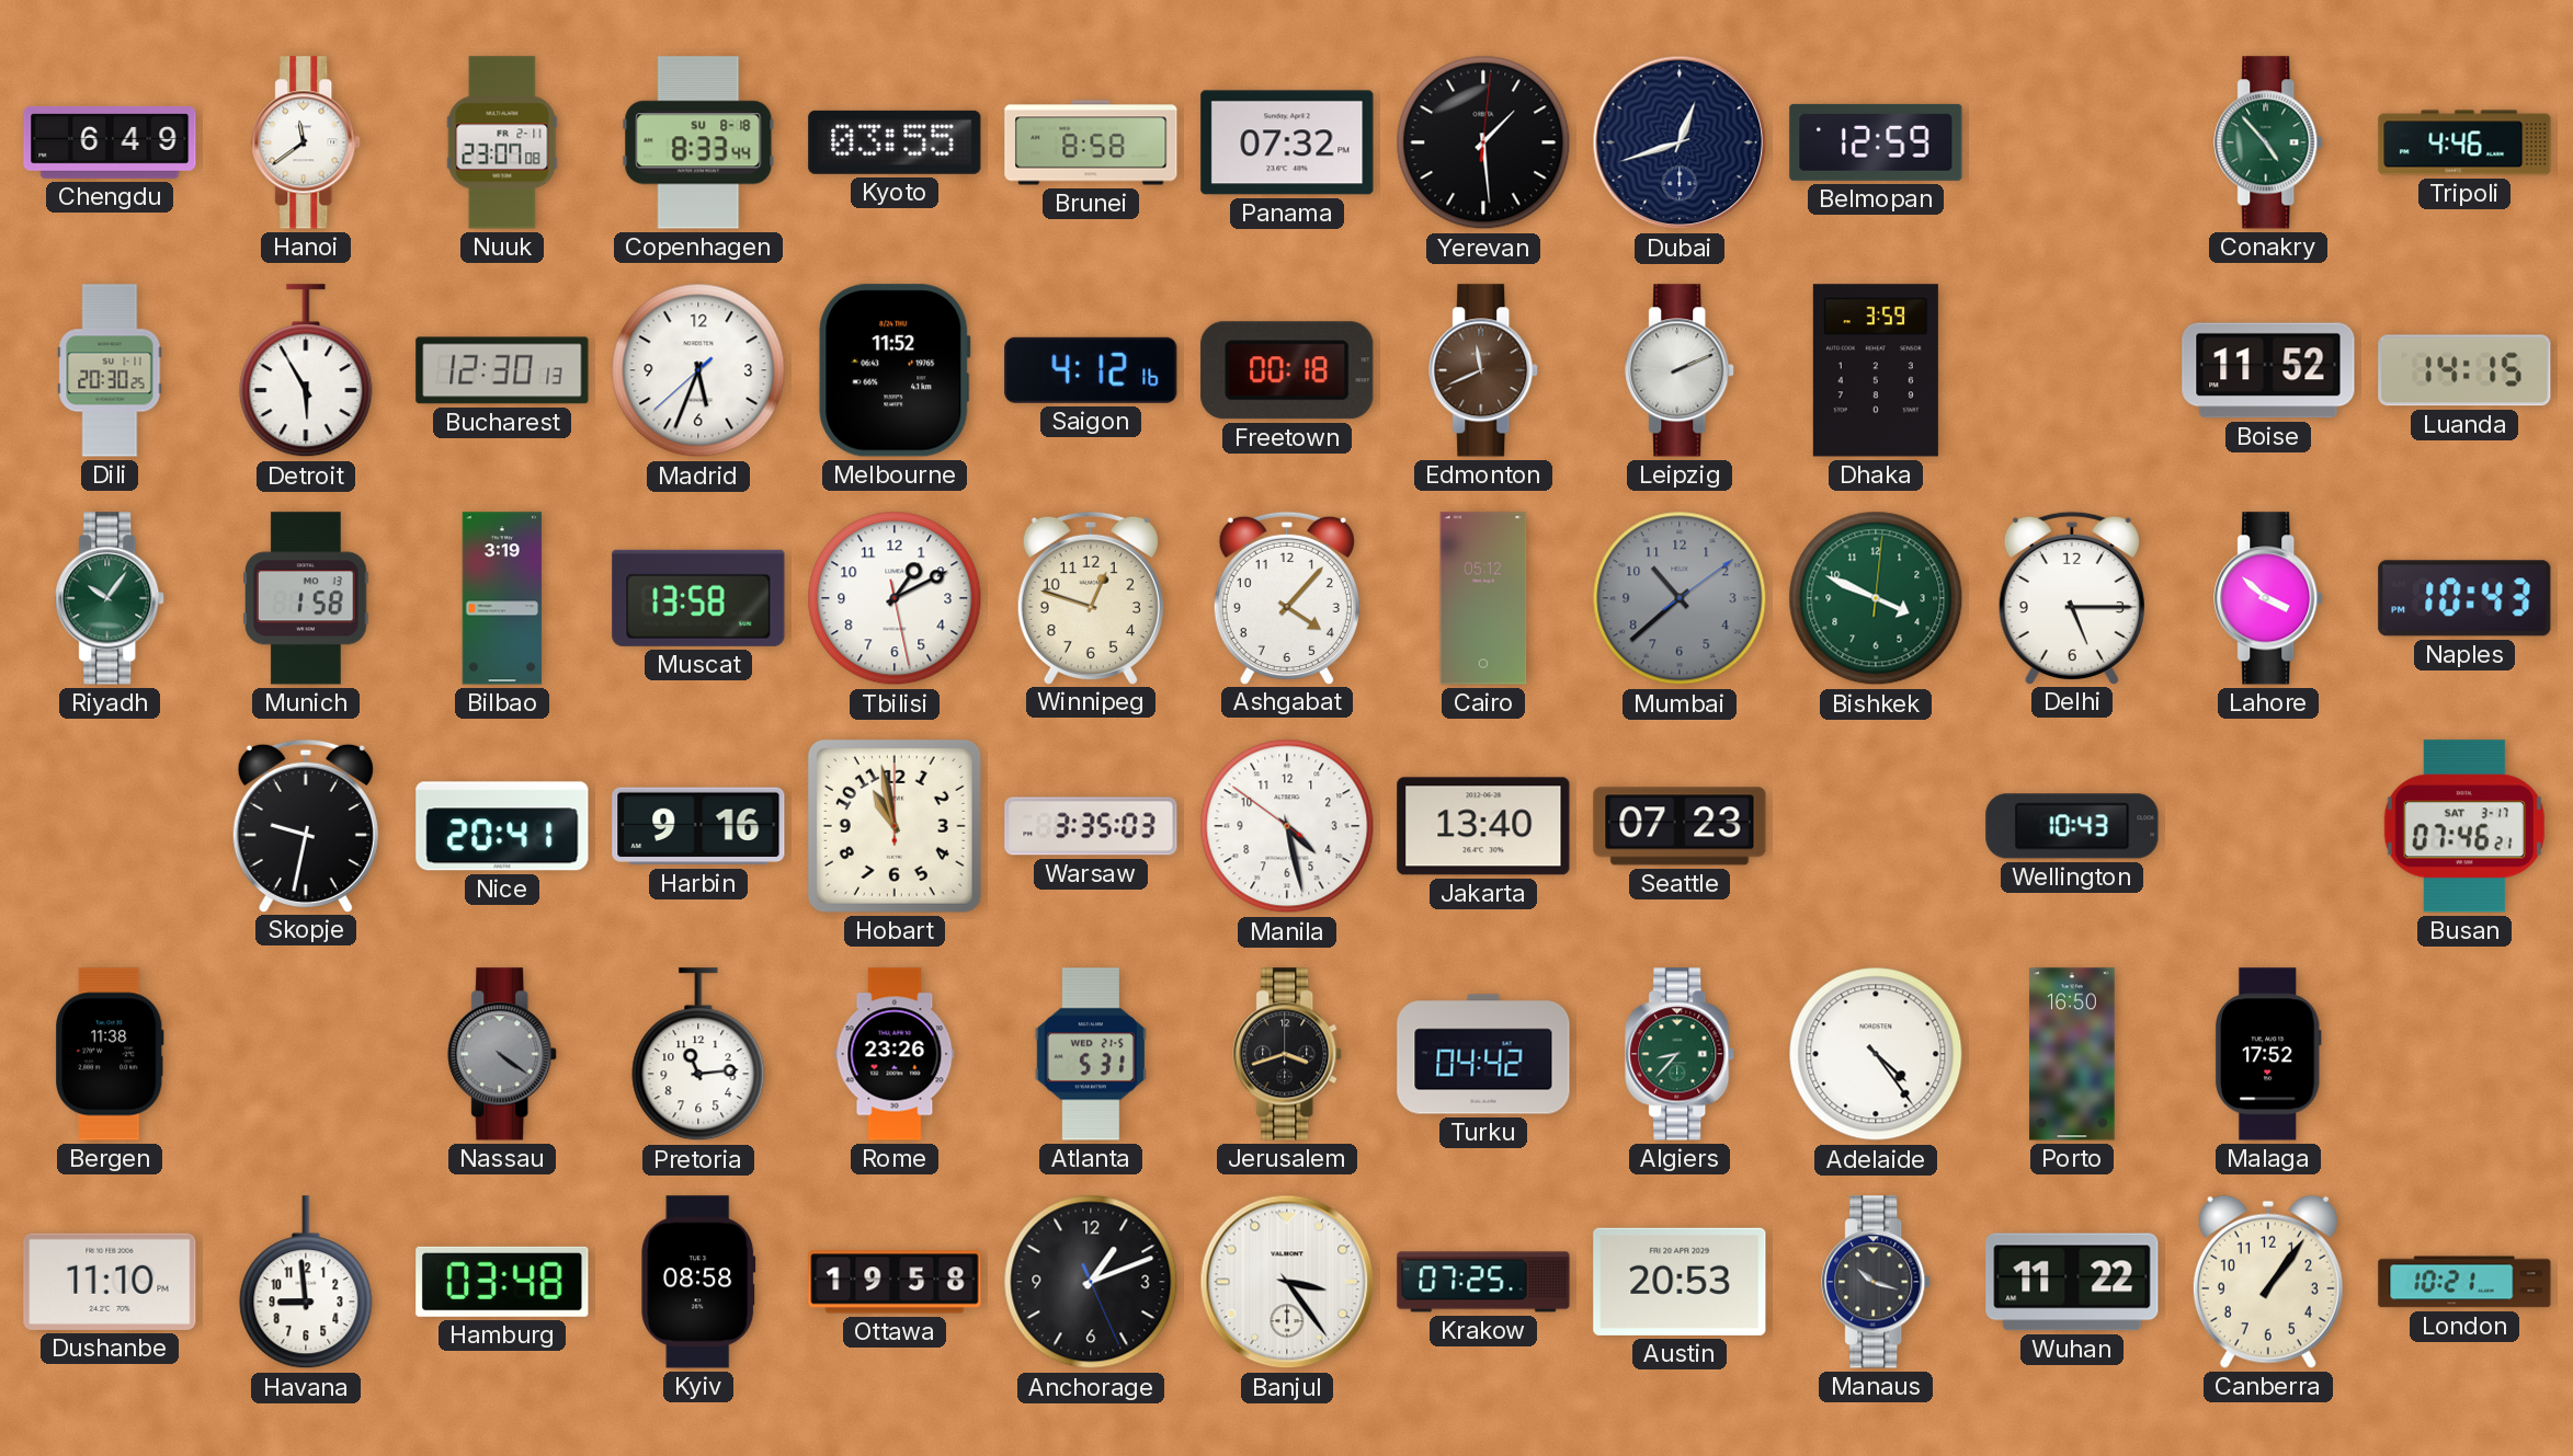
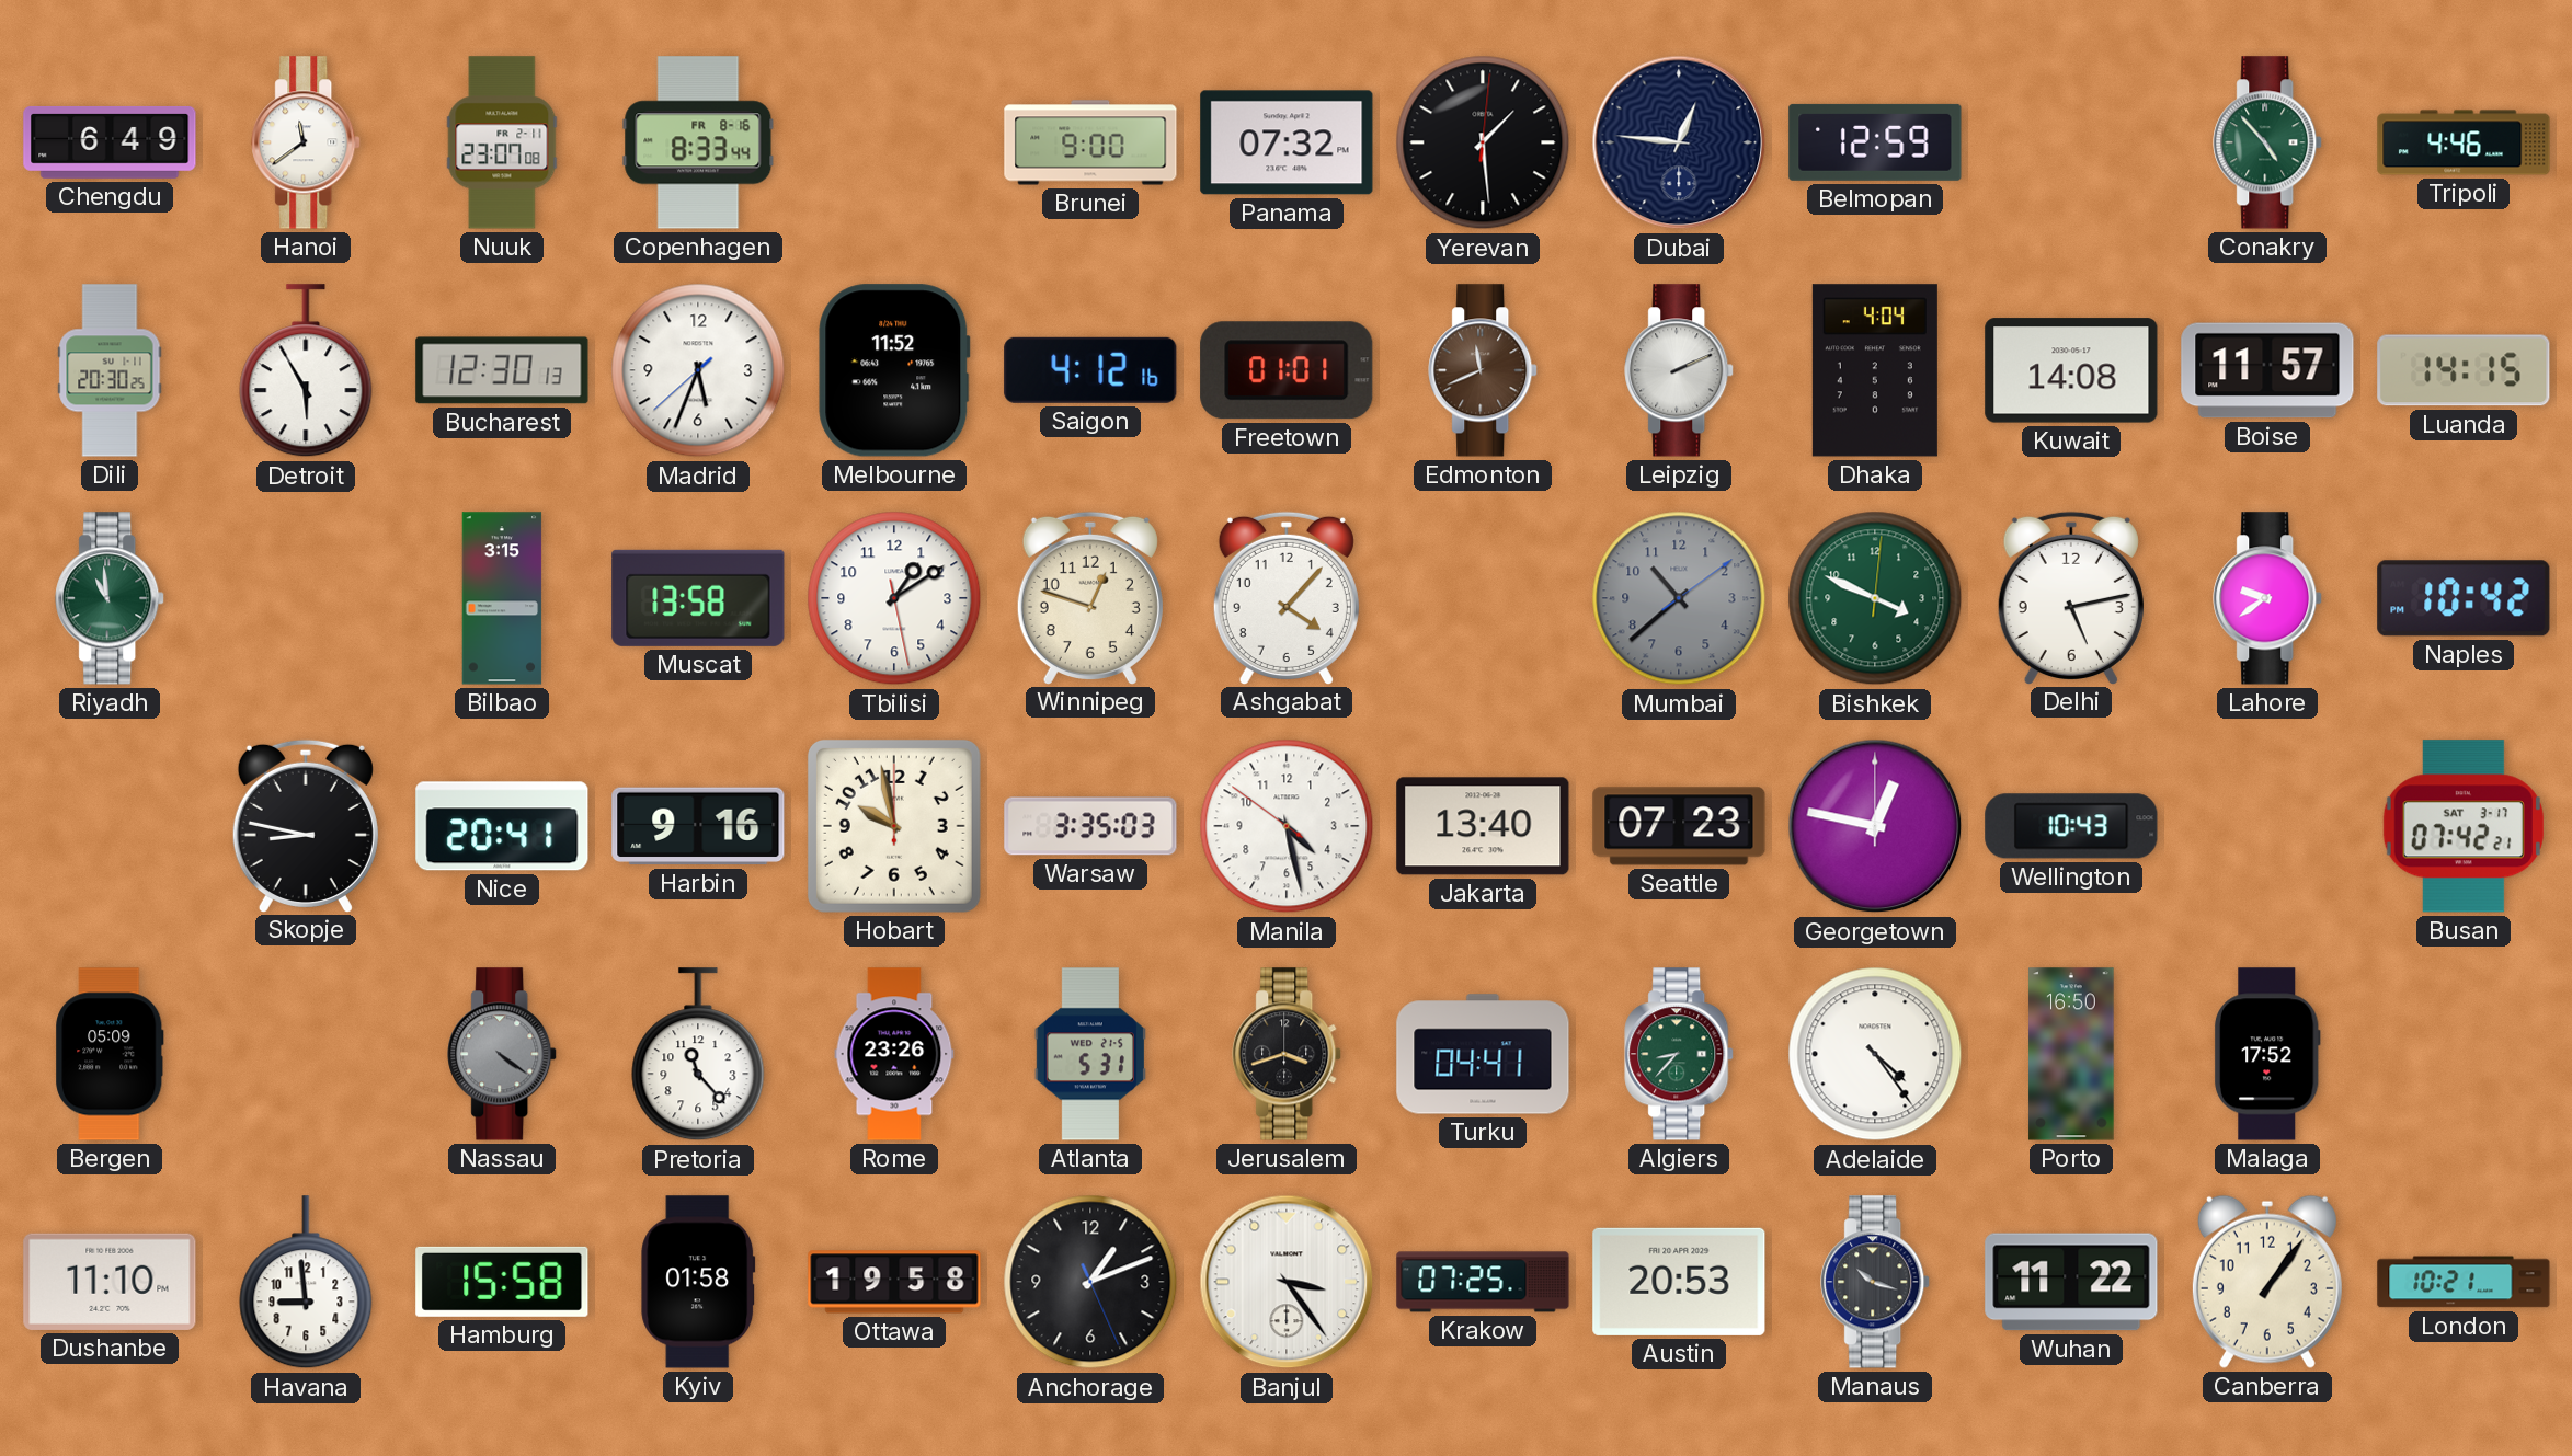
Copenhagen date: SU 8-18 -> FR 8-16 (698, 142)
Kyoto: 03:55 -> none (895, 142)
Brunei: 8:58 -> 9:00 (1090, 142)
Dubai: 12:42 -> 12:46 (1679, 142)
Freetown: 00:18 -> 01:01 (1287, 370)
Dhaka: 3:59 -> 4:04 (1875, 370)
Kuwait: none -> 14:08 (2071, 370)
Boise: 11:52 -> 11:57 (2267, 370)
Riyadh: 10:06 -> 10:59 (111, 598)
Munich: 1:58 -> none (307, 598)
Bilbao: 3:19 -> 3:15 (502, 598)
Tbilisi: 1:10 -> 1:09 (894, 598)
Cairo: 05:12 -> none (1483, 598)
Delhi: 5:15 -> 5:13 (2071, 597)
Lahore: 3:52 -> 9:39 (2268, 598)
Naples: 10:43 -> 10:42 (2464, 598)
Skopje: 9:32 -> 8:47 (306, 825)
Hobart: 10:58 -> 9:58 (894, 826)
Georgetown: none -> 12:47 (1875, 826)
Busan: 07:46 -> 07:42 (2464, 826)
Bergen: 11:38 -> 05:09 (110, 1054)
Pretoria: 11:14 -> 11:23 (698, 1055)
Turku: 04:42 -> 04:41 (1483, 1054)
Hamburg: 03:48 -> 15:58 (502, 1282)
Kyiv: 08:58 -> 01:58 (698, 1282)
